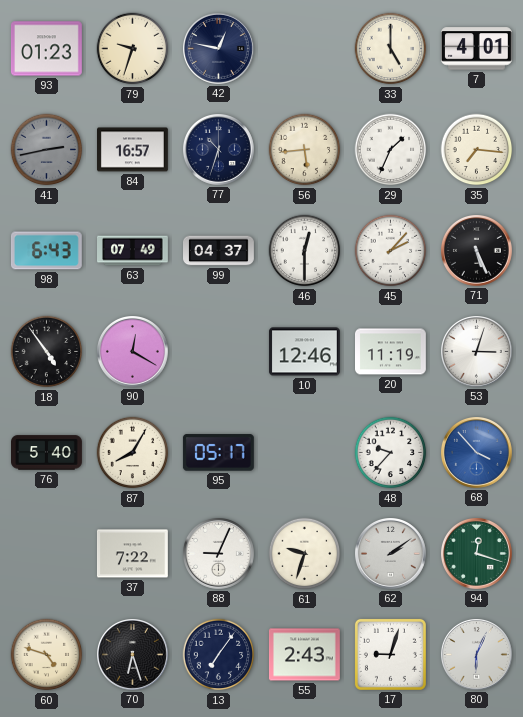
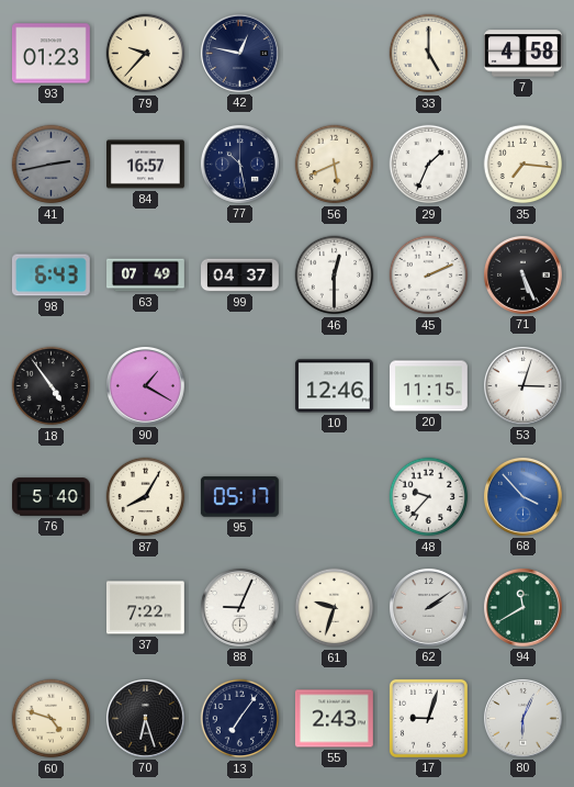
79: 9:33 -> 9:37 (146, 54)
7: 4:01 -> 4:58 (524, 54)
77: 10:33 -> 10:28 (240, 165)
56: 5:44 -> 5:41 (335, 165)
45: 2:07 -> 2:11 (429, 276)
90: 12:20 -> 1:20 (146, 386)
20: 11:19 -> 11:15 (429, 386)
94: 12:18 -> 11:40 (524, 608)
